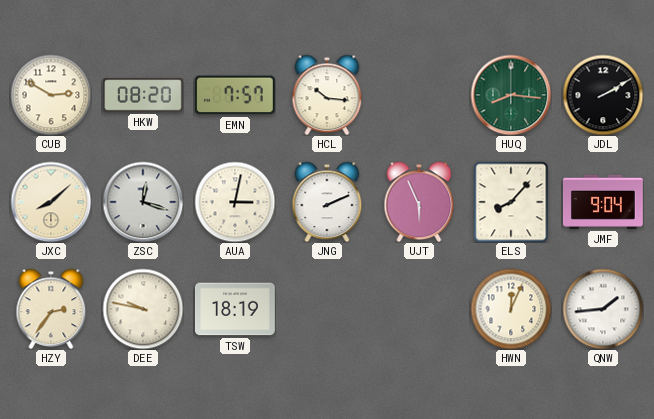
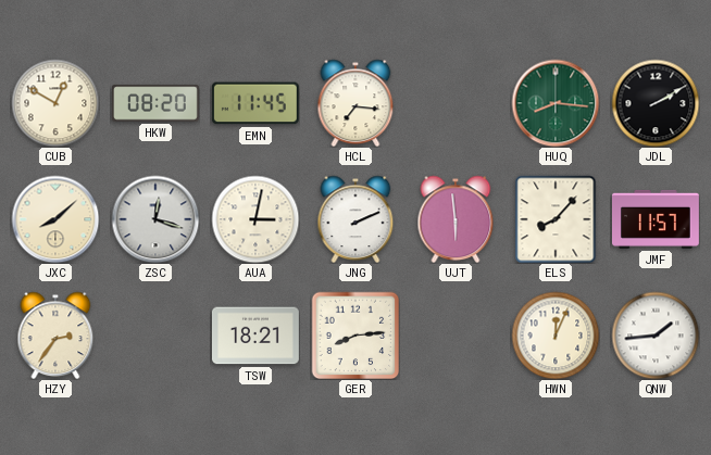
CUB: 2:50 -> 12:50 (55, 103)
EMN: 7:57 -> 11:45 (255, 103)
HCL: 10:16 -> 7:16 (355, 103)
UJT: 5:56 -> 5:59 (456, 219)
JMF: 9:04 -> 11:57 (656, 219)
DEE: 9:47 -> none (143, 309)
TSW: 18:19 -> 18:21 (255, 336)
GER: none -> 8:14 (355, 336)
